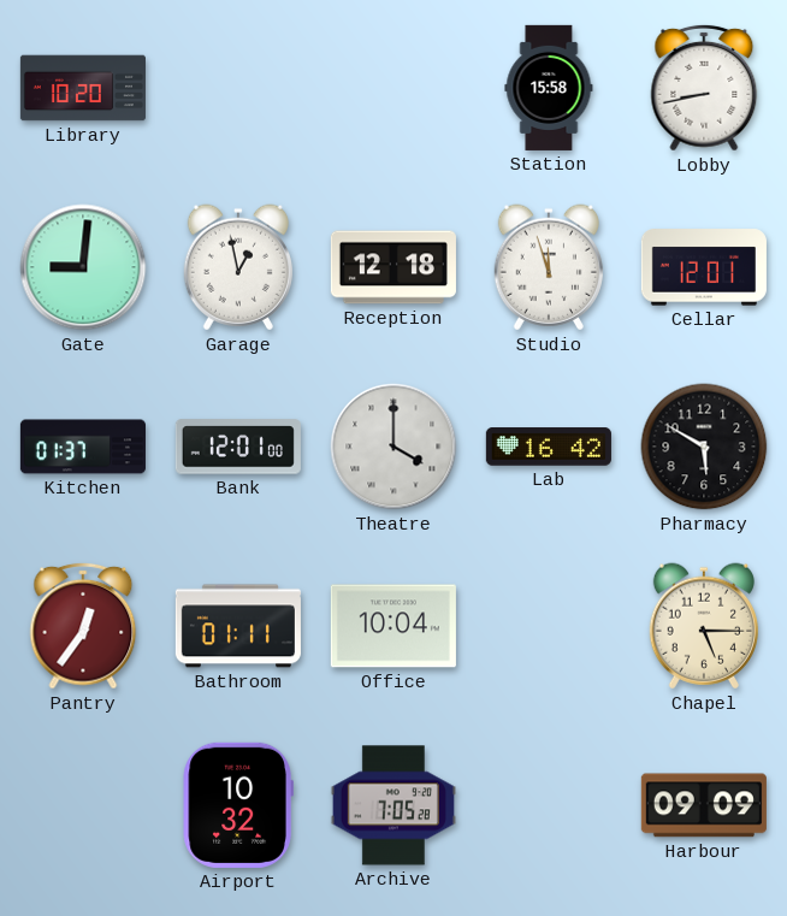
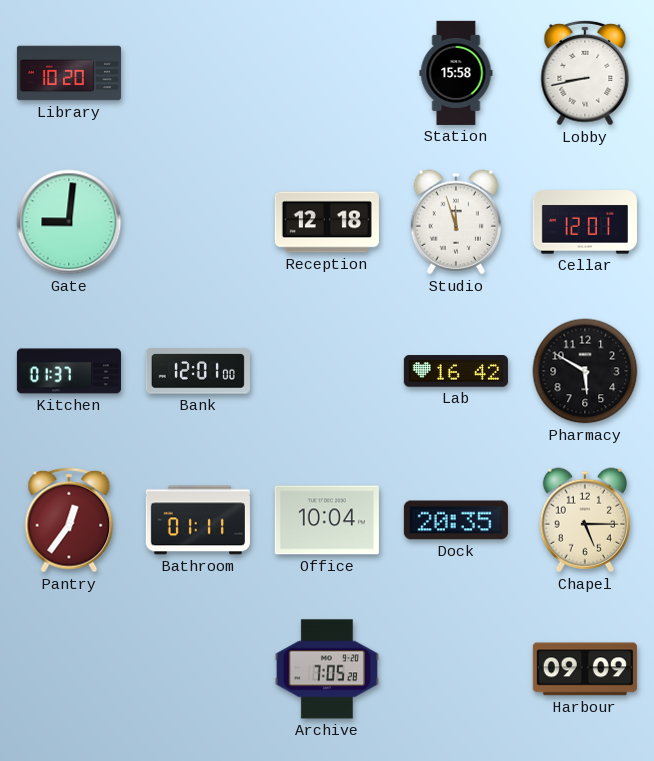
Garage: 12:58 -> none (238, 267)
Theatre: 4:00 -> none (393, 447)
Dock: none -> 20:35 (456, 520)
Airport: 10:32 -> none (238, 805)
